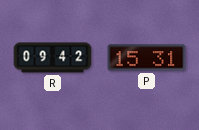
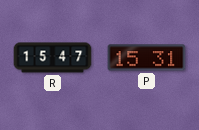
R: 09:42 -> 15:47 (53, 58)
